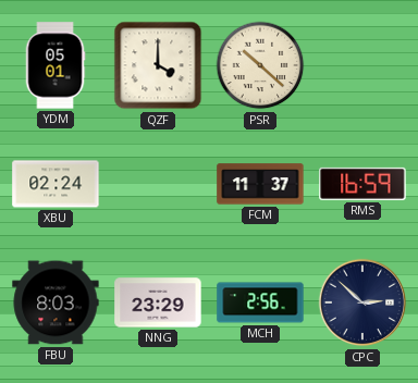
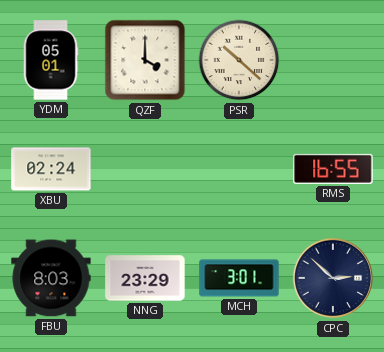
FCM: 11:37 -> none (260, 184)
RMS: 16:59 -> 16:55 (333, 169)
MCH: 2:56 -> 3:01 (239, 278)
